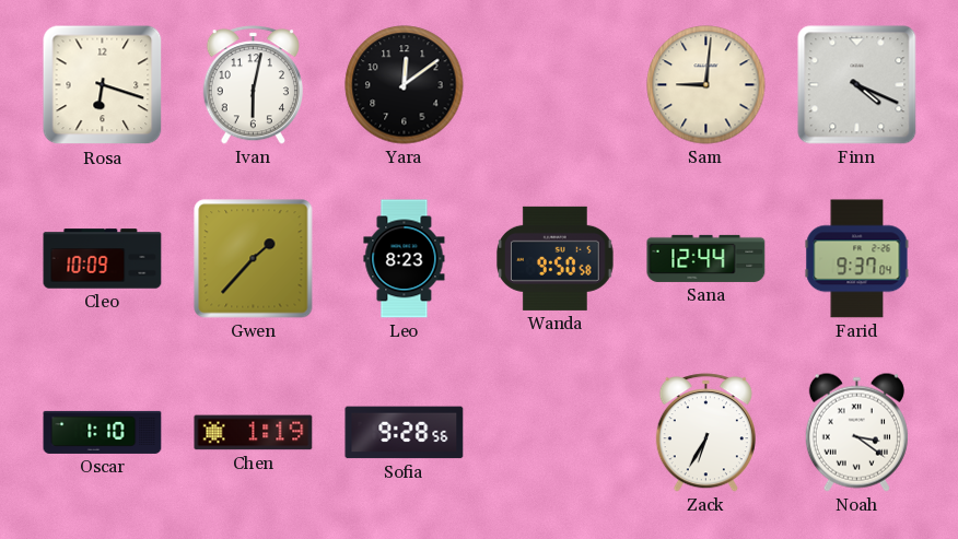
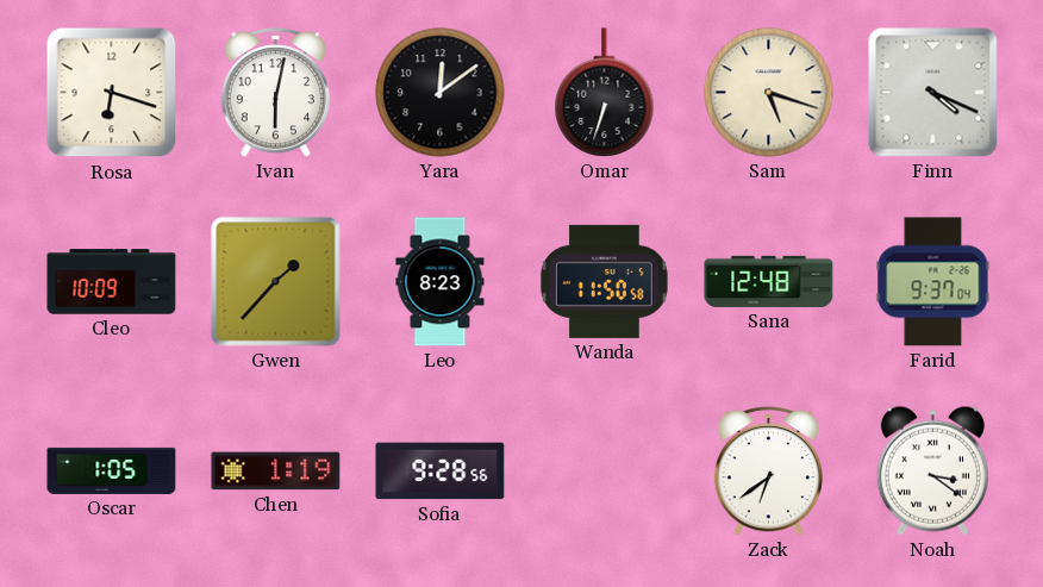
Omar: none -> 6:33 (605, 93)
Sam: 9:01 -> 5:18 (769, 93)
Wanda: 9:50 -> 11:50 (605, 281)
Sana: 12:44 -> 12:48 (769, 281)
Oscar: 1:10 -> 1:05 (112, 470)
Zack: 6:35 -> 6:39 (768, 472)
